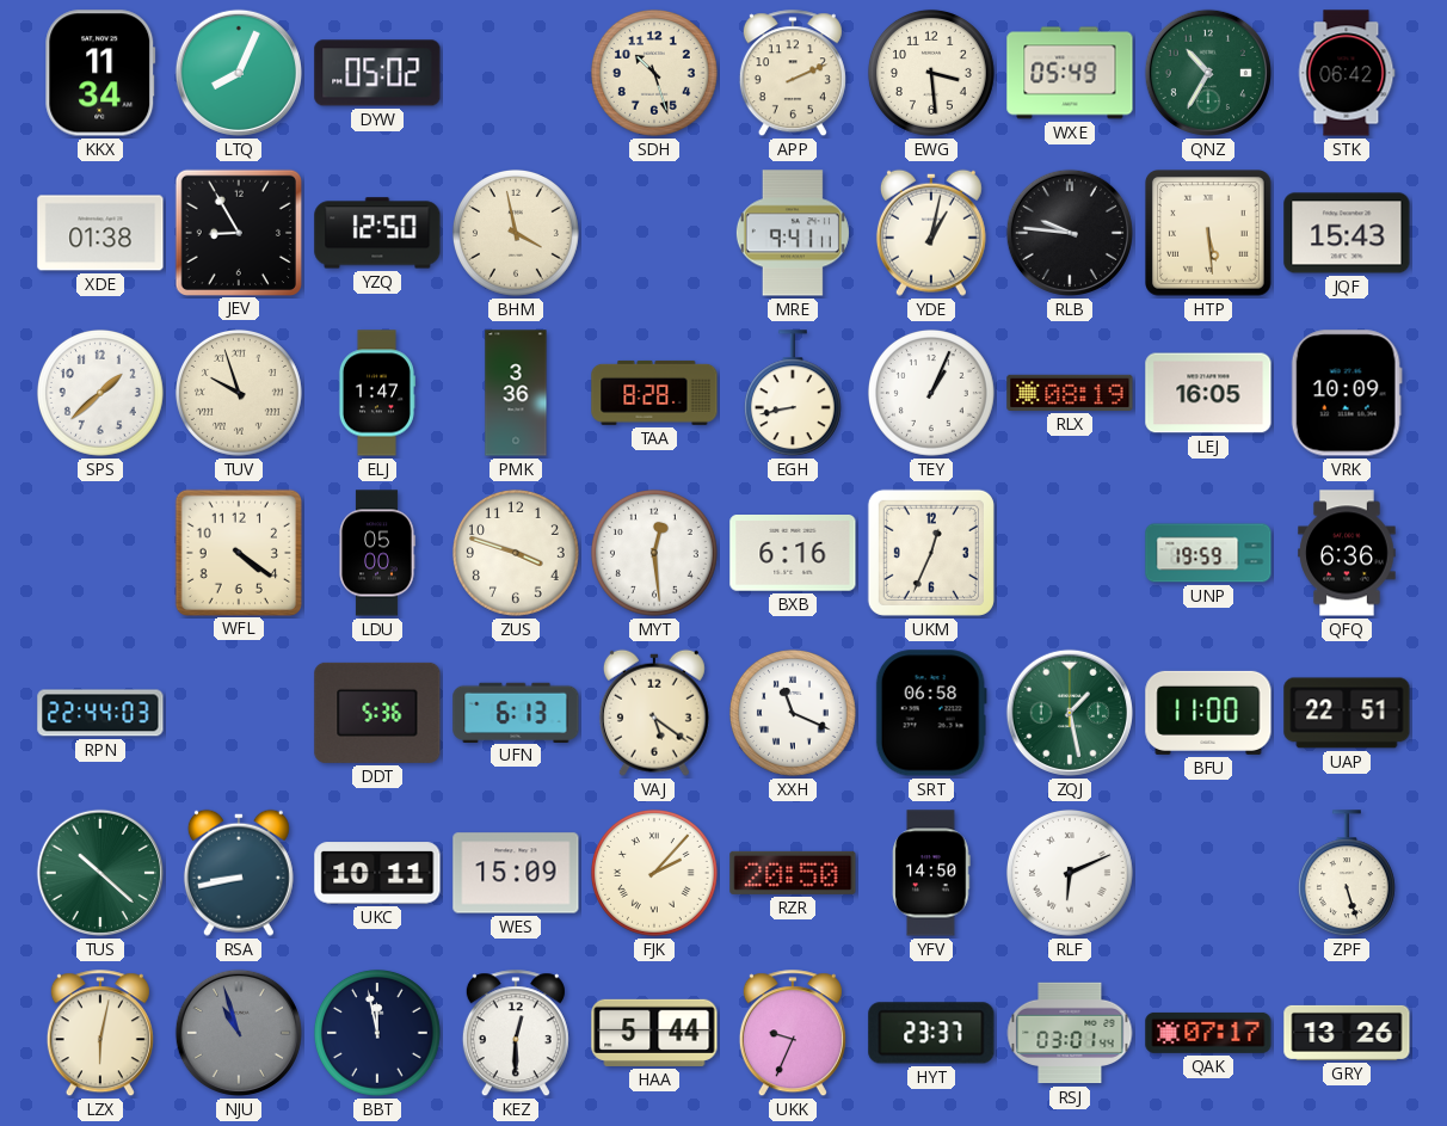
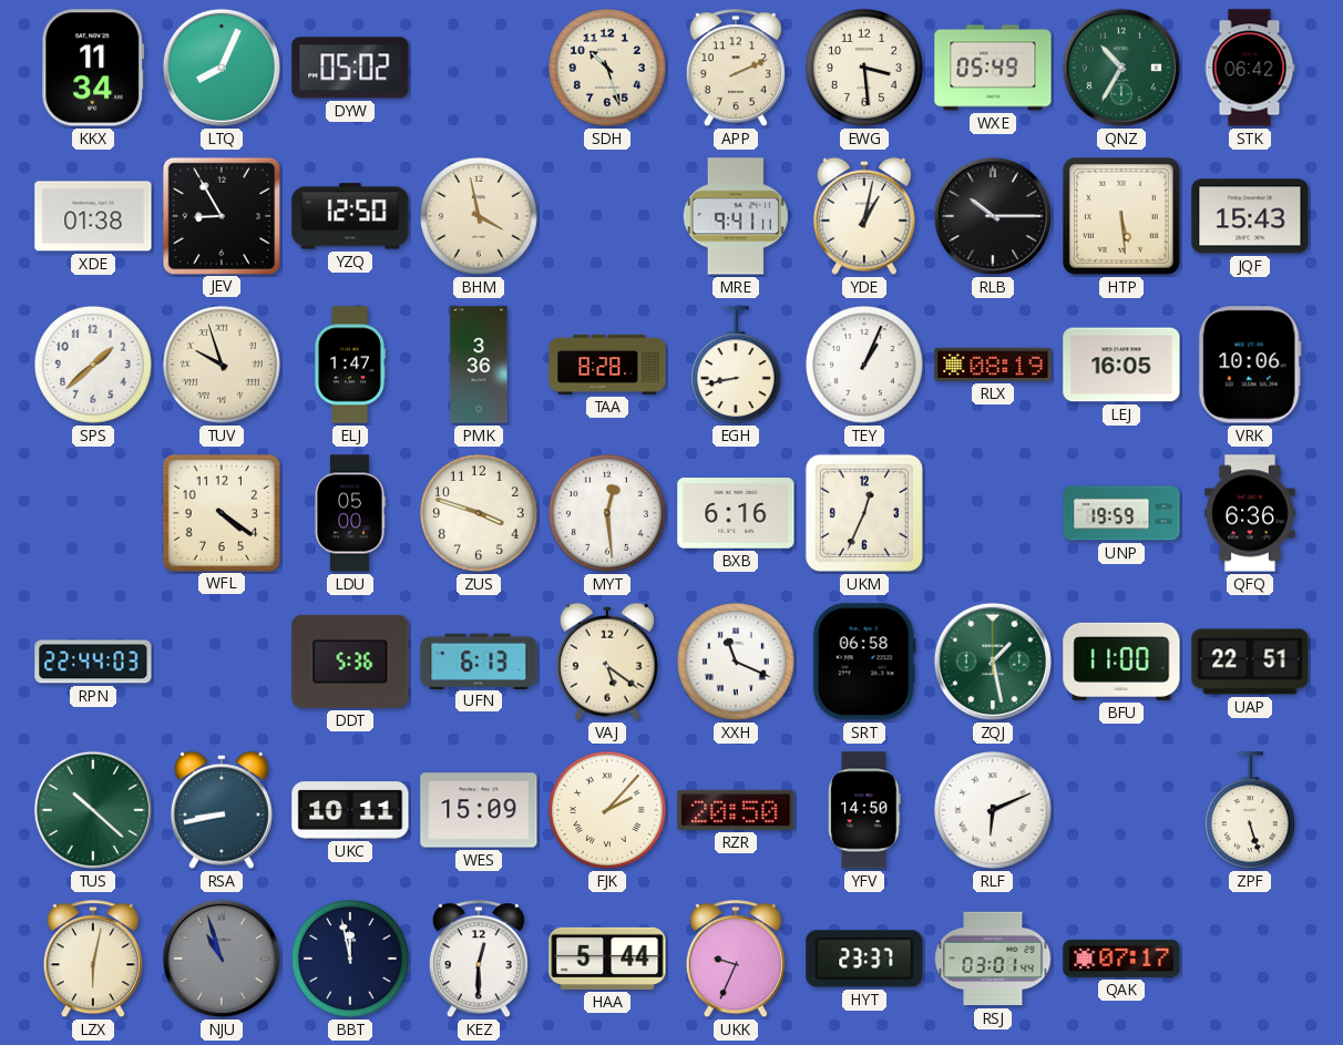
RLB: 9:46 -> 10:15 (993, 216)
VRK: 10:09 -> 10:06 (1250, 365)
GRY: 13:26 -> none (1347, 1033)
